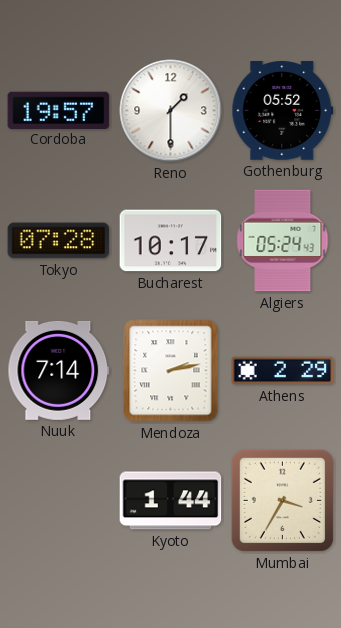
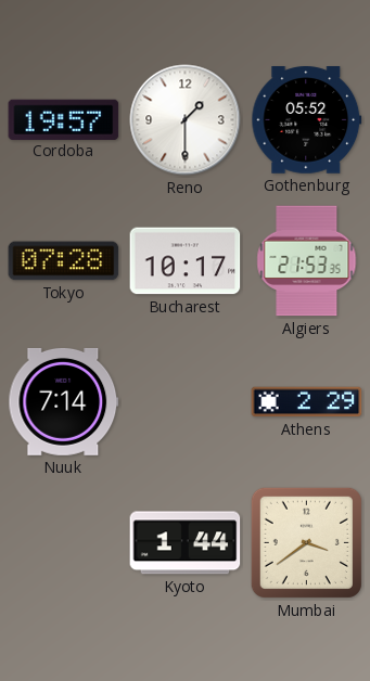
Algiers: 05:24 -> 21:53 (307, 261)
Mendoza: 2:13 -> none (171, 371)
Mumbai: 3:35 -> 3:39 (306, 542)
